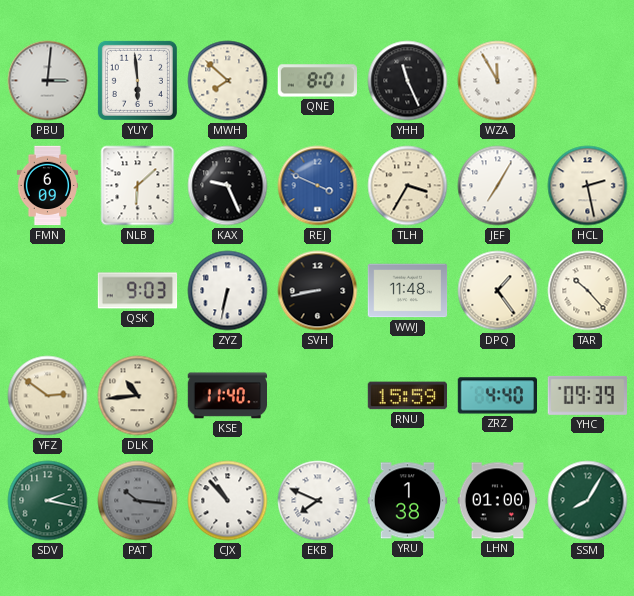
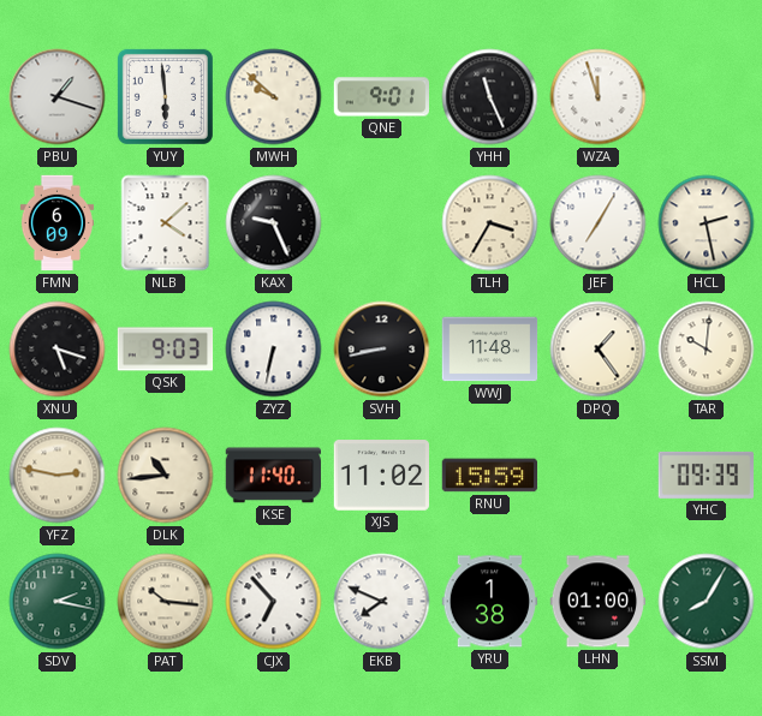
PBU: 3:01 -> 1:18 (58, 97)
MWH: 7:52 -> 9:52 (274, 97)
QNE: 8:01 -> 9:01 (381, 97)
WZA: 11:55 -> 11:57 (599, 97)
NLB: 6:08 -> 4:08 (166, 223)
REJ: 3:49 -> none (318, 186)
XNU: none -> 5:18 (58, 350)
TAR: 10:23 -> 10:01 (707, 350)
YFZ: 2:51 -> 2:47 (58, 476)
XJS: none -> 11:02 (381, 476)
ZRZ: 4:40 -> none (497, 396)
PAT dial: grey -> cream (166, 602)
CJX: 10:53 -> 6:53 (274, 602)
